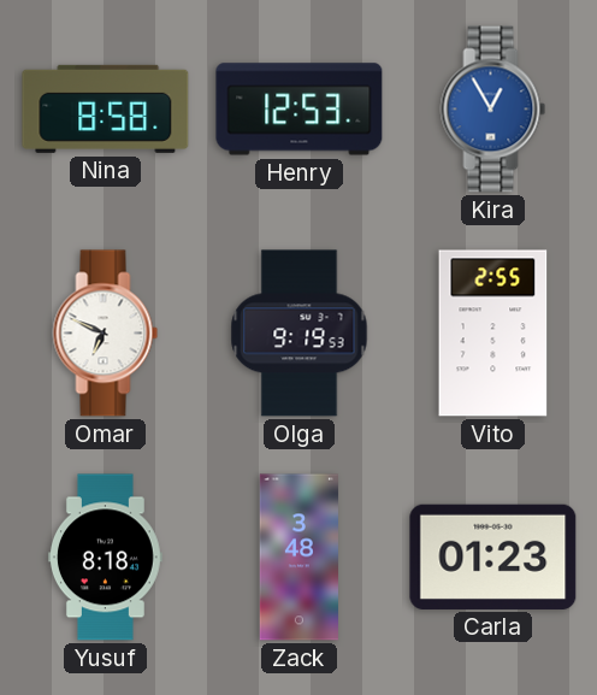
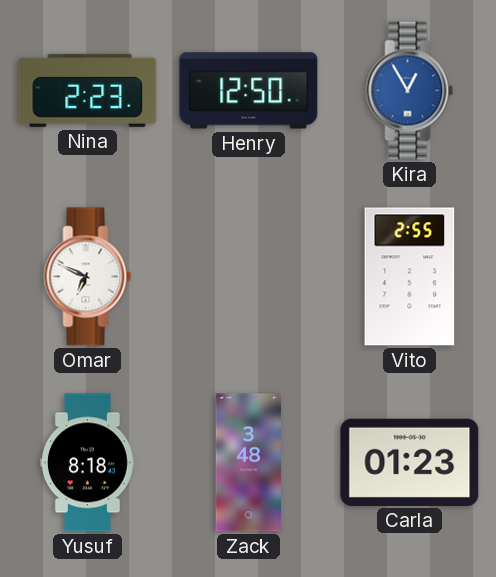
Nina: 8:58 -> 2:23 (88, 90)
Henry: 12:53 -> 12:50 (249, 91)
Olga: 9:19 -> none (300, 334)
